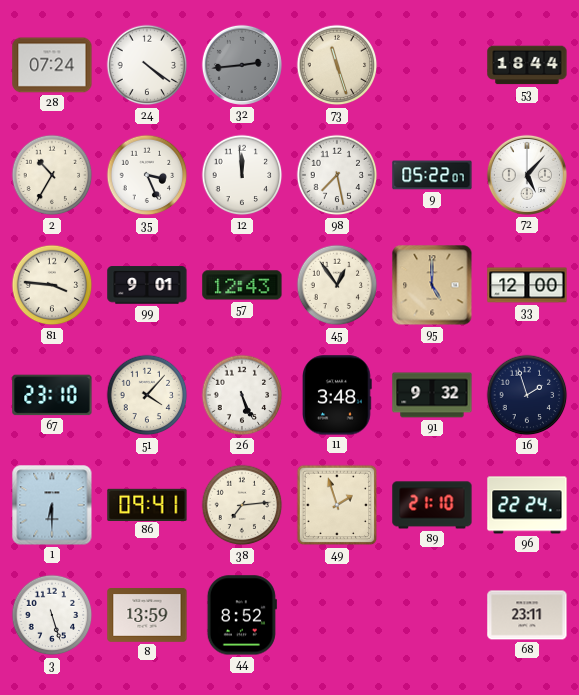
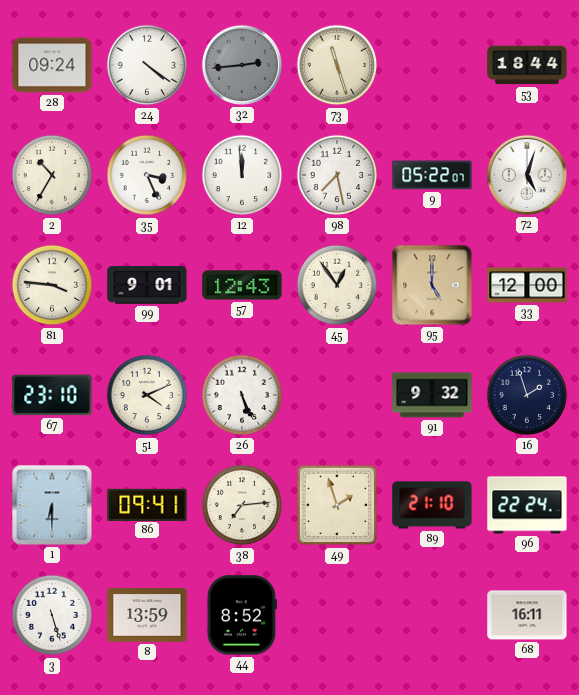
28: 07:24 -> 09:24 (52, 65)
72: 5:07 -> 5:03 (527, 175)
51: 4:07 -> 4:11 (147, 395)
11: 3:48 -> none (338, 395)
68: 23:11 -> 16:11 (527, 615)
